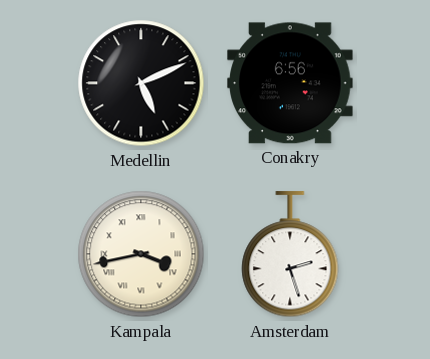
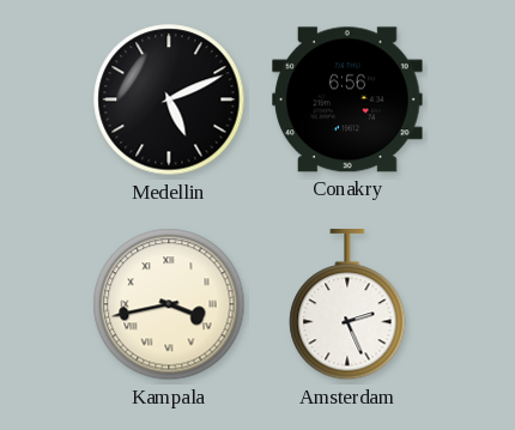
Amsterdam: 2:27 -> 2:26 (347, 305)
